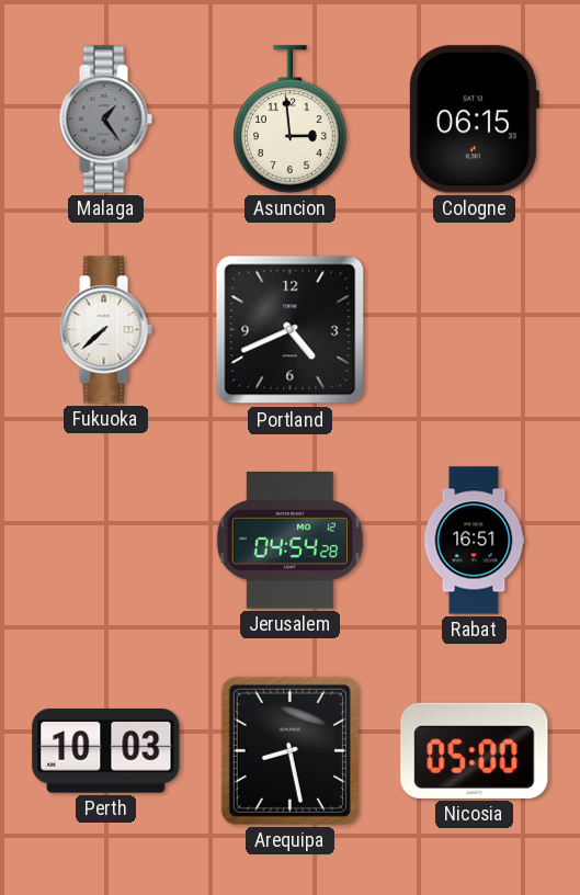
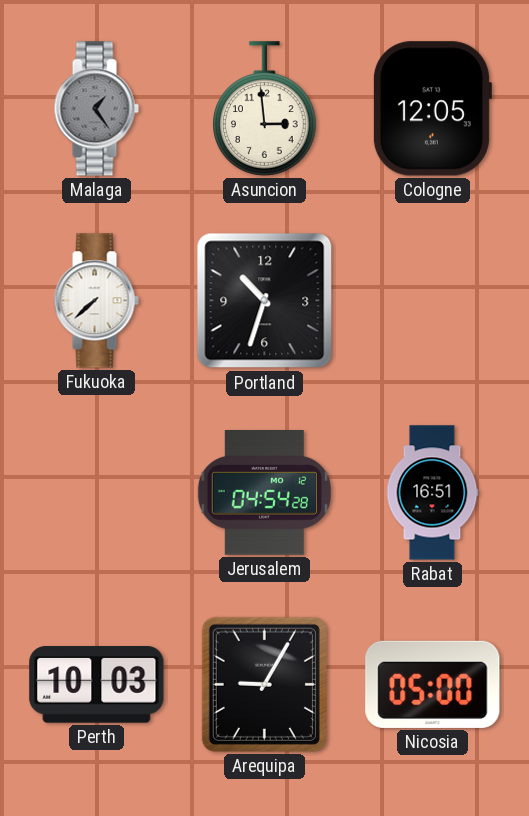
Cologne: 06:15 -> 12:05 (432, 109)
Portland: 4:41 -> 10:33 (265, 301)
Arequipa: 8:28 -> 9:05 (264, 684)
